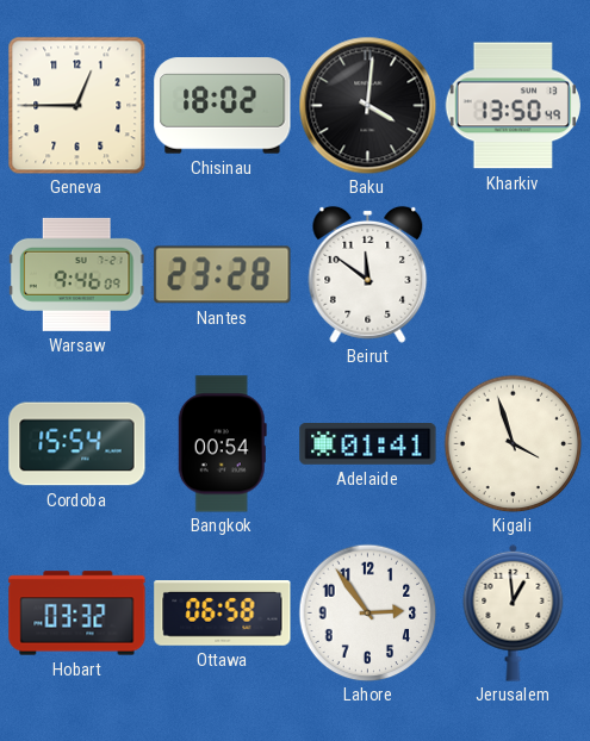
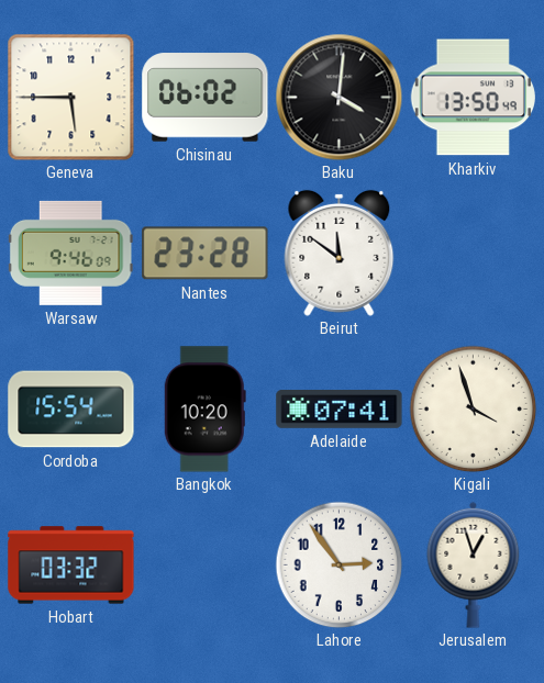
Geneva: 12:45 -> 5:45 (70, 97)
Chisinau: 18:02 -> 06:02 (206, 98)
Bangkok: 00:54 -> 10:20 (204, 410)
Adelaide: 01:41 -> 07:41 (340, 410)
Ottawa: 06:58 -> none (223, 614)
Jerusalem: 12:59 -> 12:57 (474, 564)
